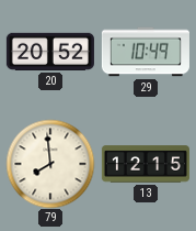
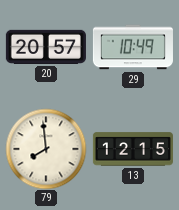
20: 20:52 -> 20:57 (46, 47)
